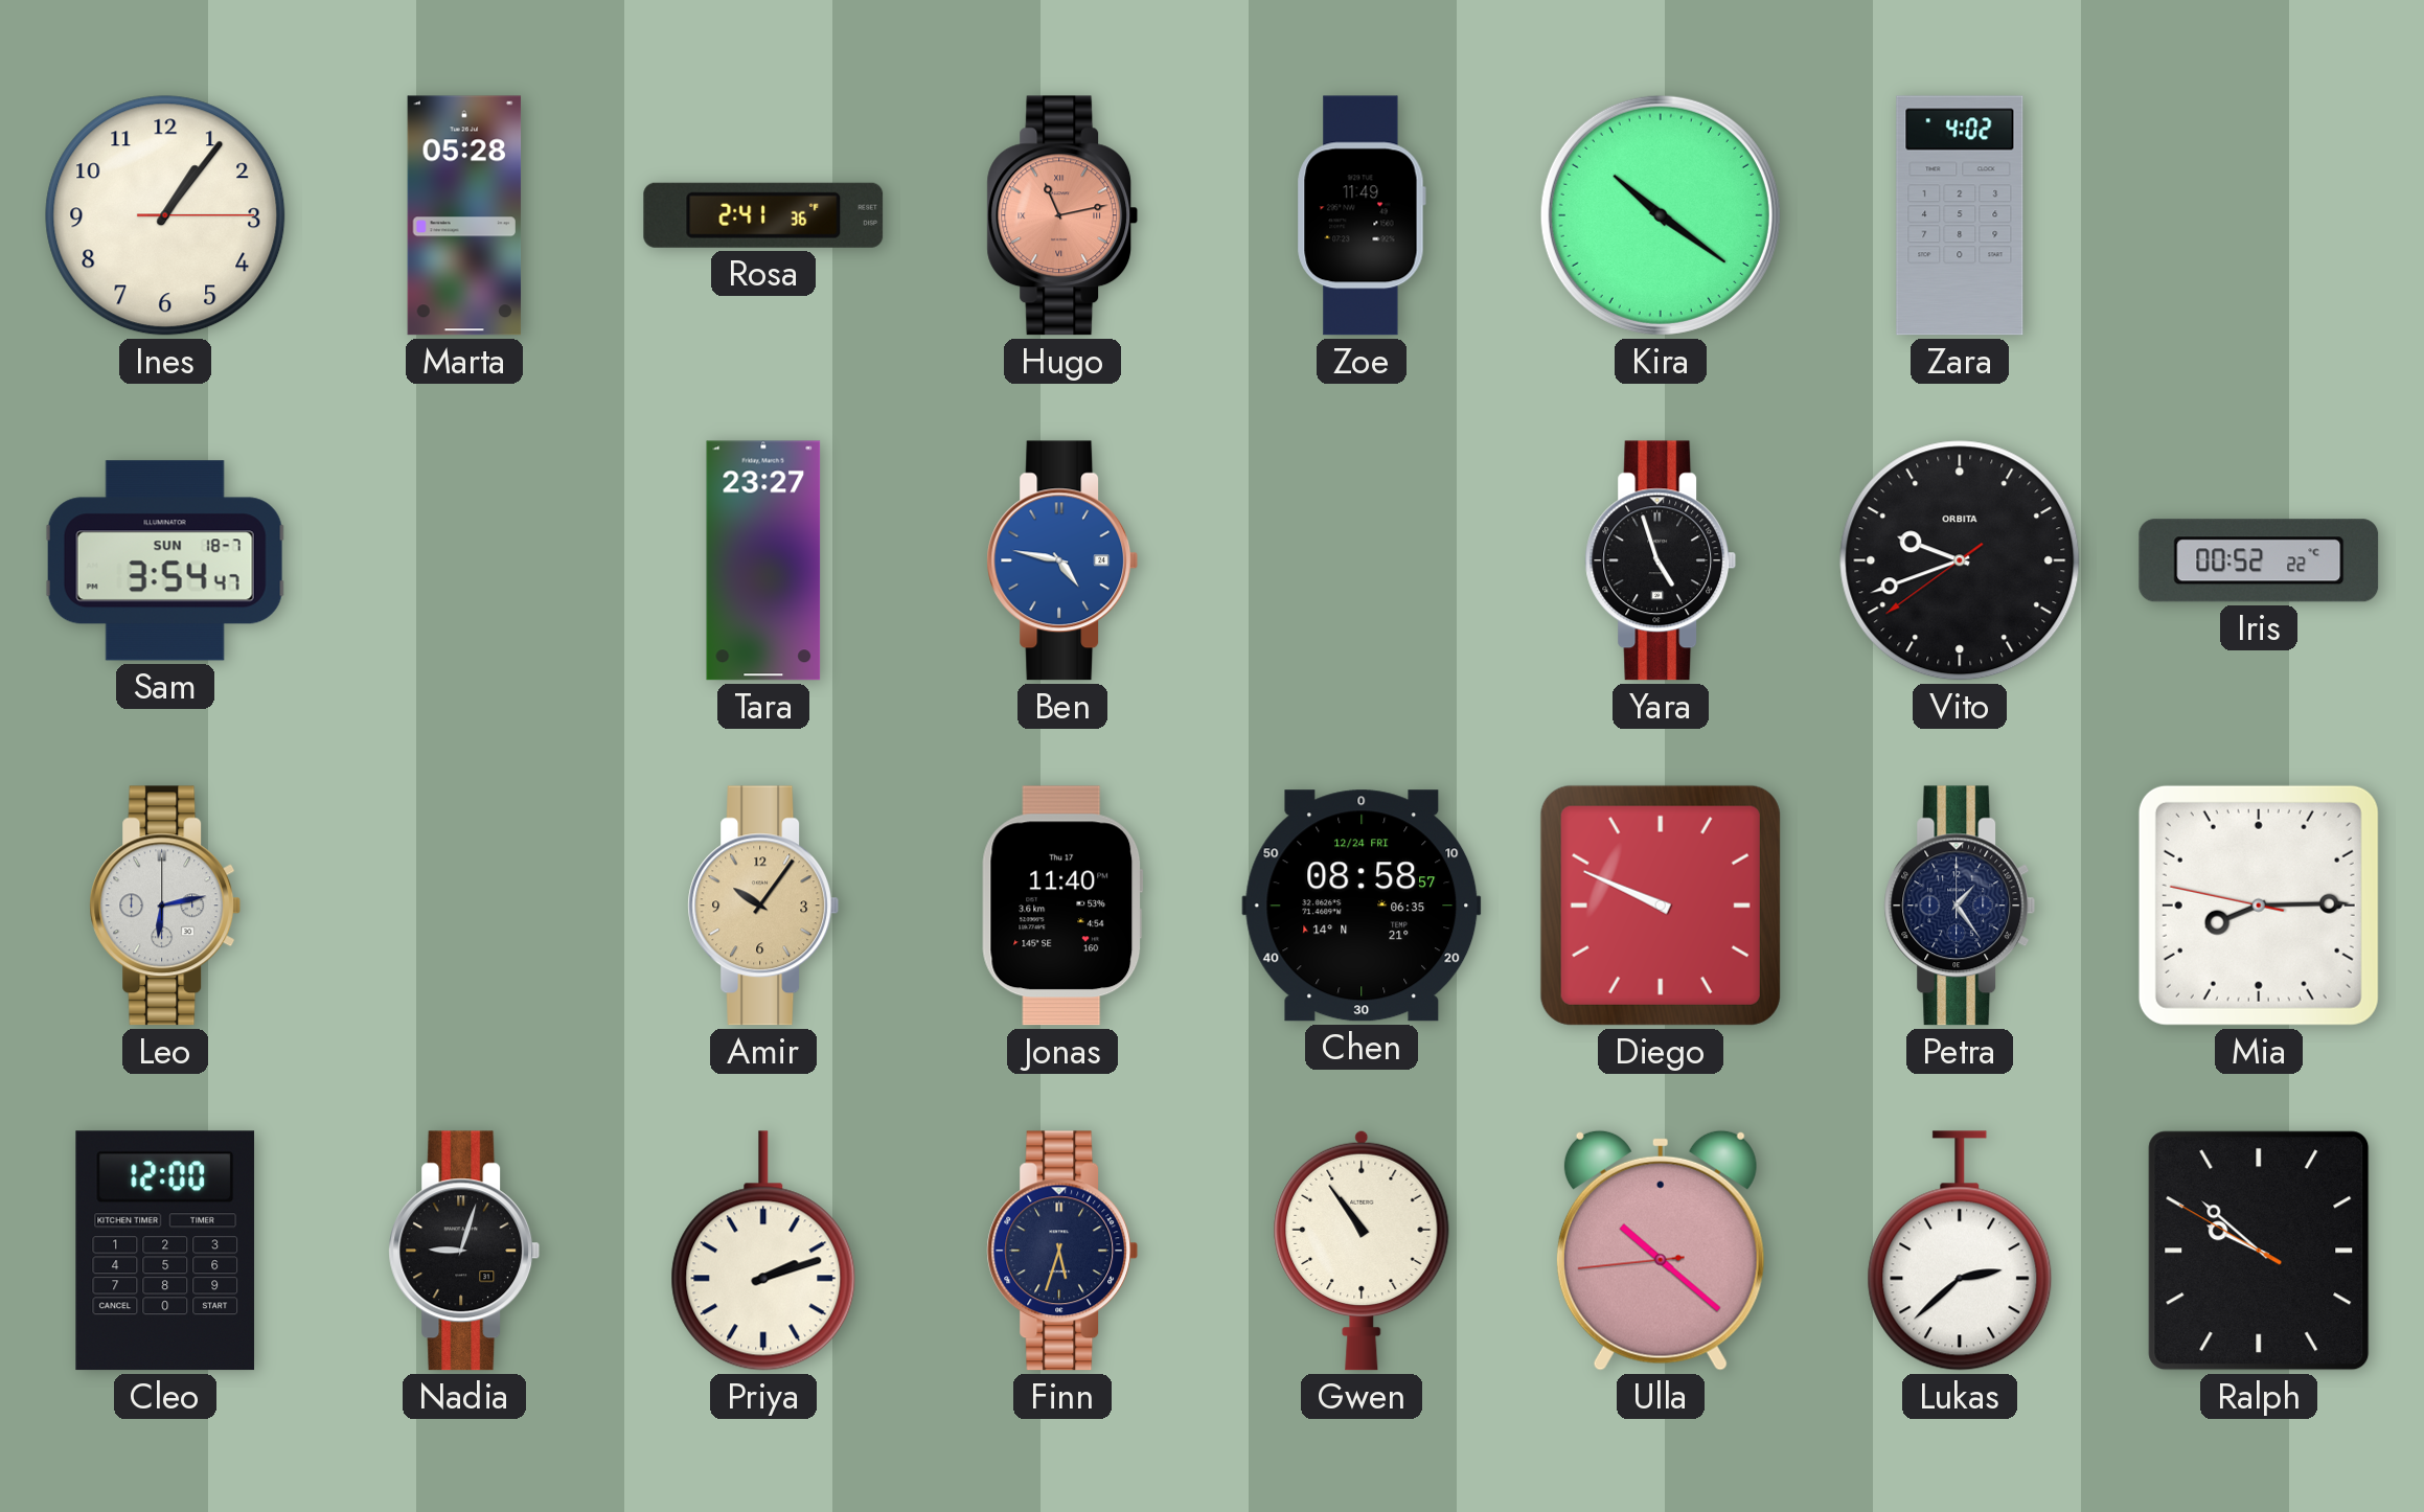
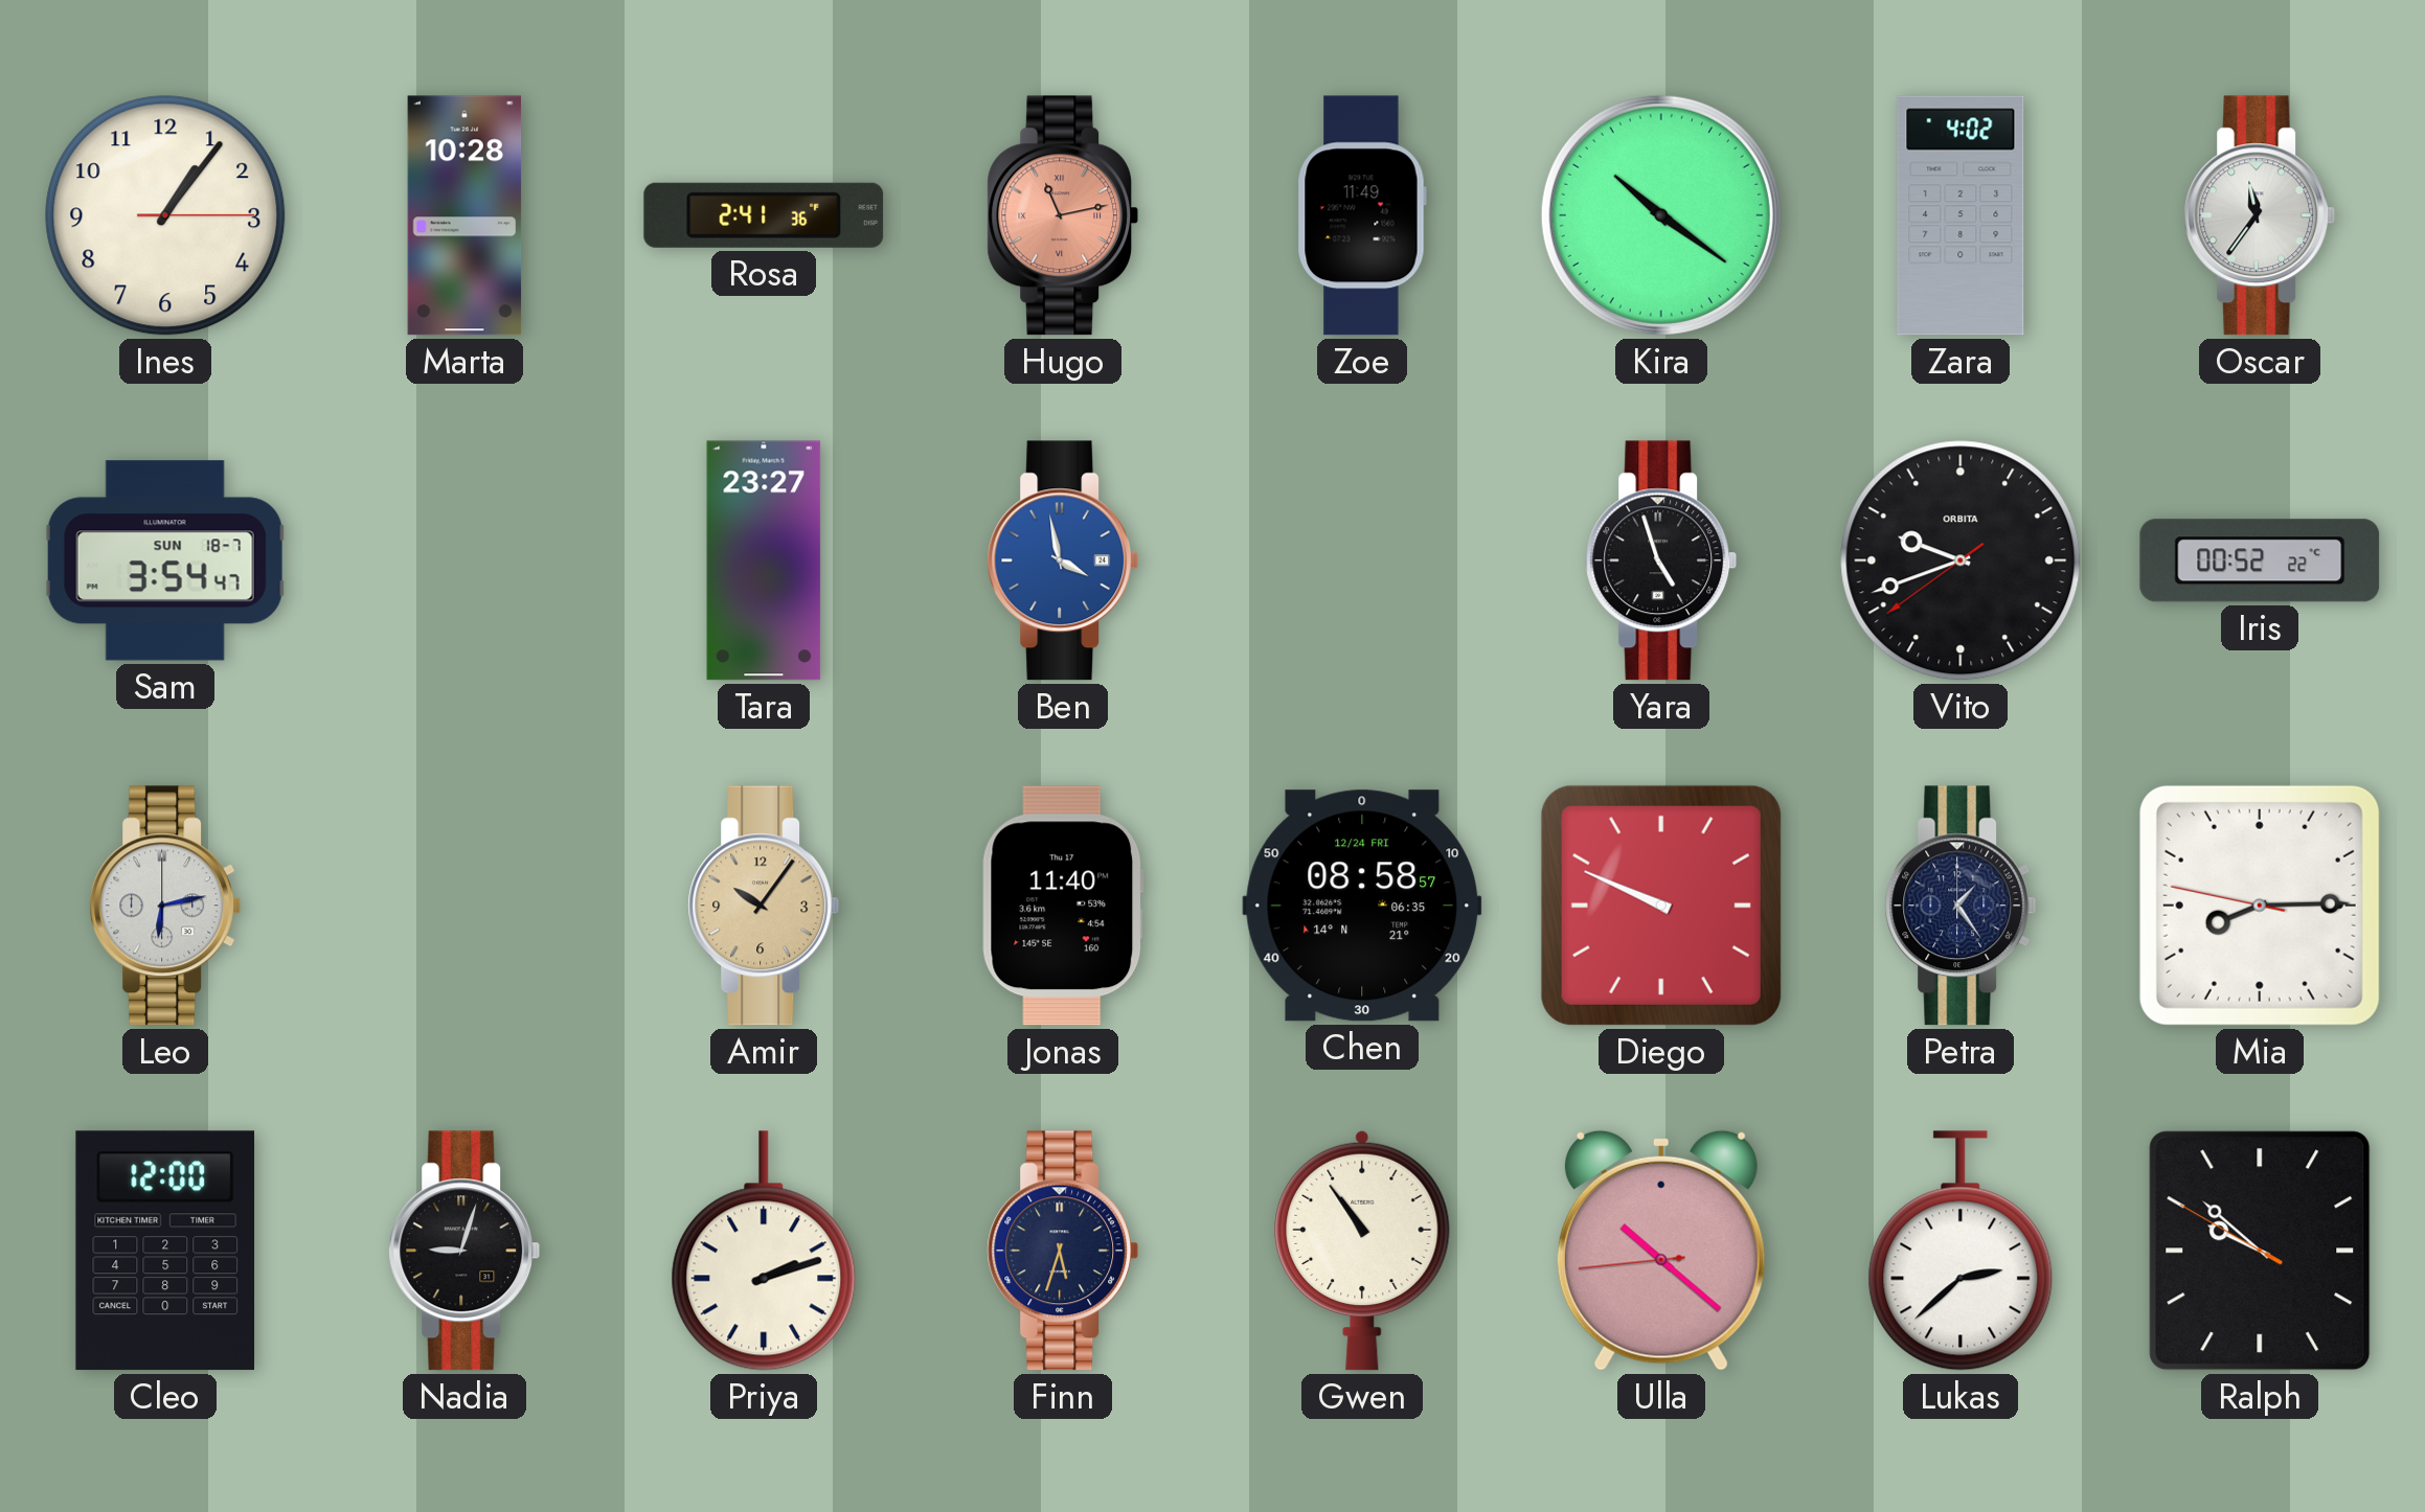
Marta: 05:28 -> 10:28 (464, 215)
Oscar: none -> 11:36 (2260, 215)
Ben: 4:47 -> 3:58 (1063, 560)
